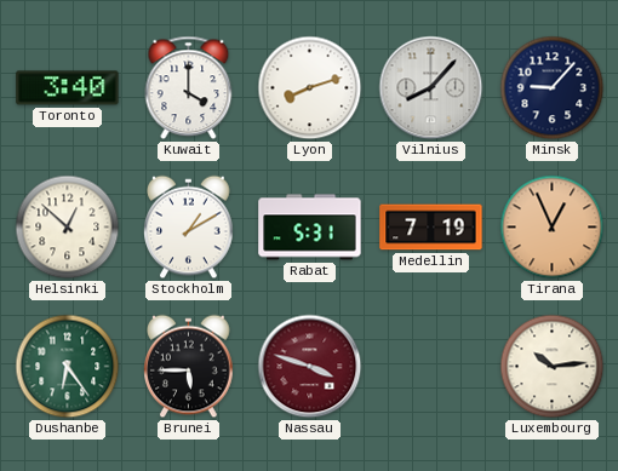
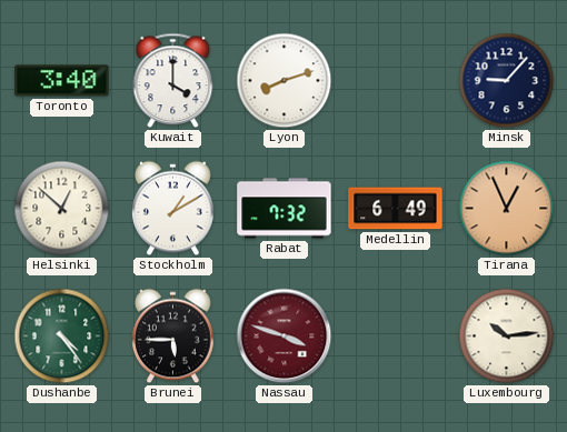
Vilnius: 8:07 -> none (431, 88)
Rabat: 5:31 -> 7:32 (285, 209)
Medellin: 7:19 -> 6:49 (396, 209)
Dushanbe: 6:24 -> 4:24 (62, 336)
